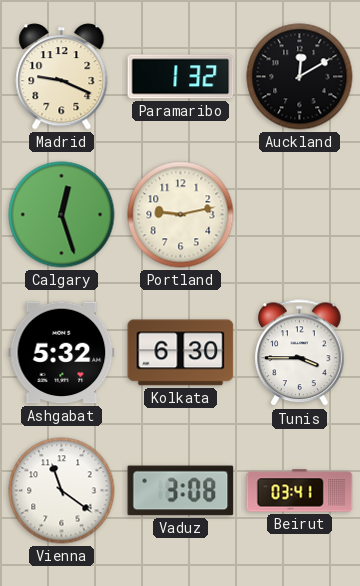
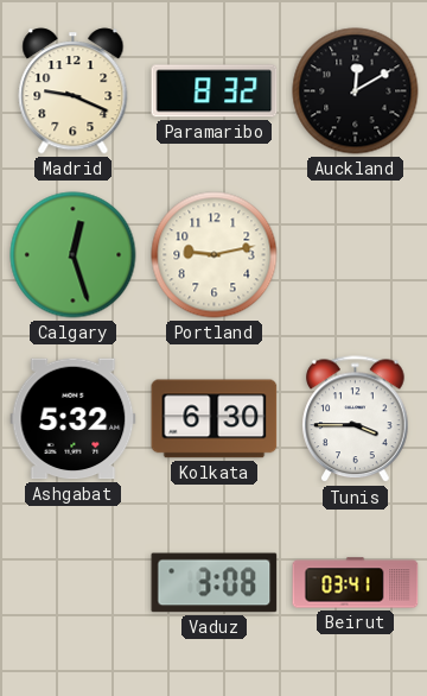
Paramaribo: 1:32 -> 8:32 (215, 91)
Vienna: 11:21 -> none (62, 491)
